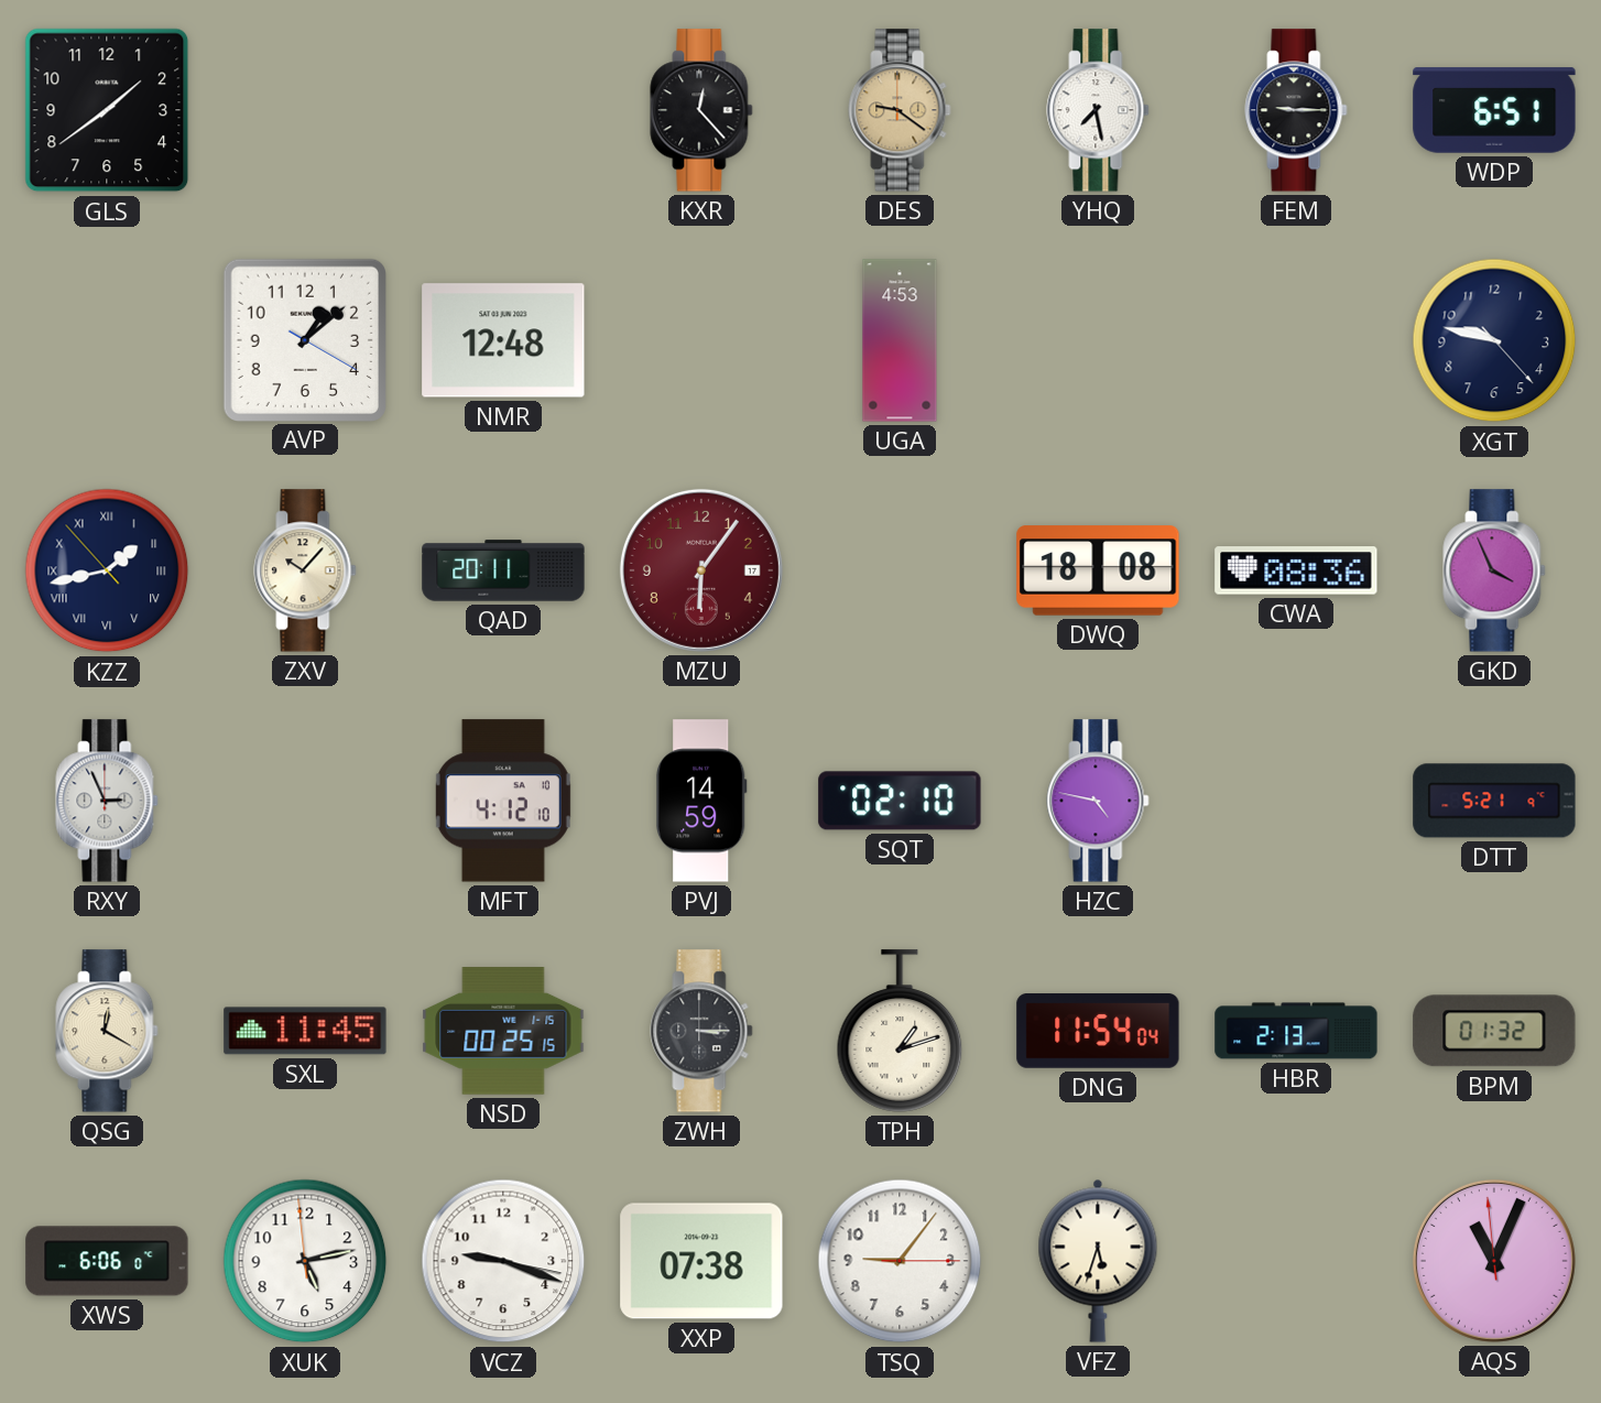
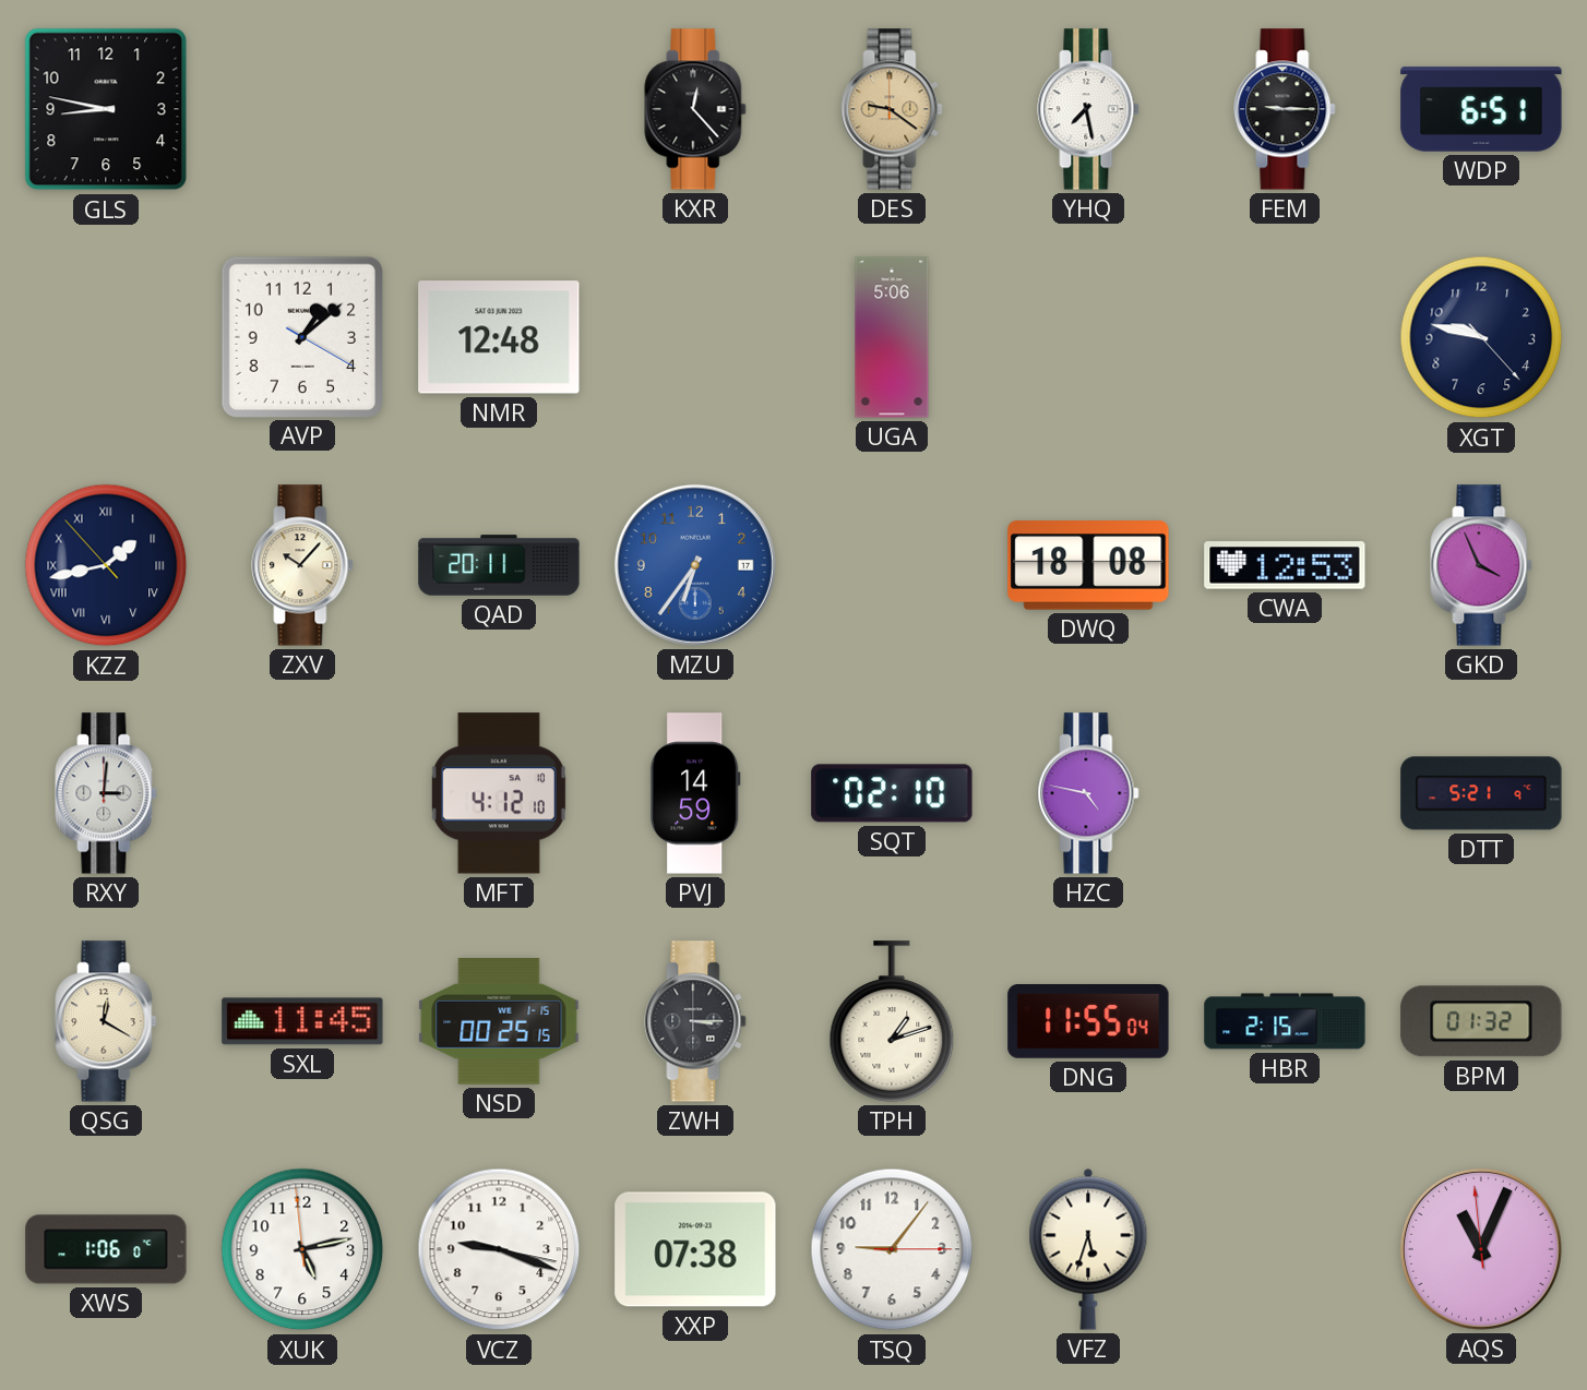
GLS: 1:39 -> 8:47 (106, 109)
UGA: 4:53 -> 5:06 (892, 337)
MZU: 6:06 -> 6:36 (695, 565)
MZU dial: burgundy -> blue (695, 565)
CWA: 08:36 -> 12:53 (1285, 565)
RXY: 2:56 -> 3:01 (106, 793)
DNG: 11:54 -> 11:55 (1088, 1022)
HBR: 2:13 -> 2:15 (1285, 1021)
XWS: 6:06 -> 1:06 (106, 1249)
